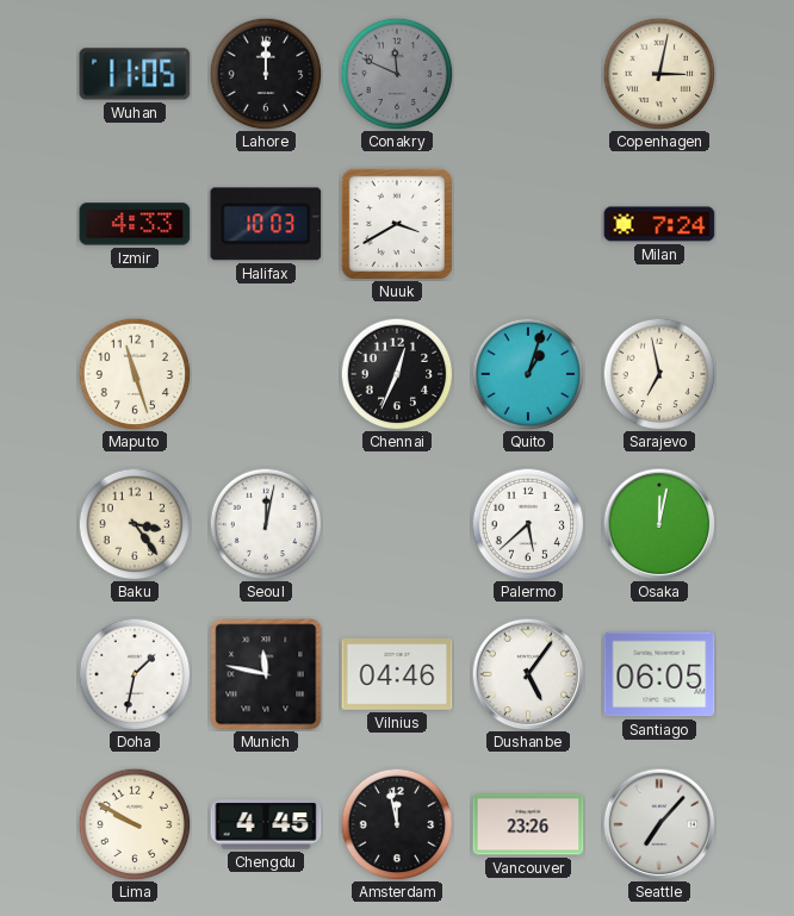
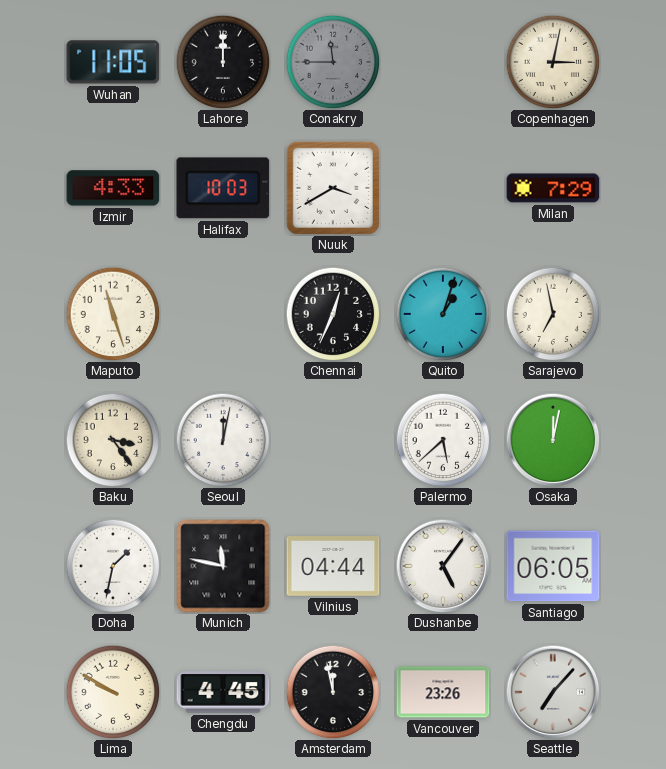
Conakry: 11:49 -> 11:45 (333, 62)
Milan: 7:24 -> 7:29 (553, 188)
Vilnius: 04:46 -> 04:44 (333, 567)
